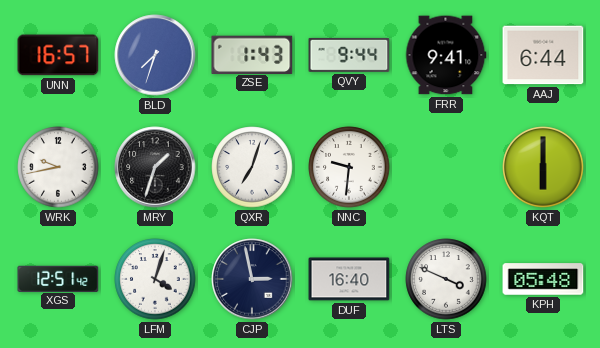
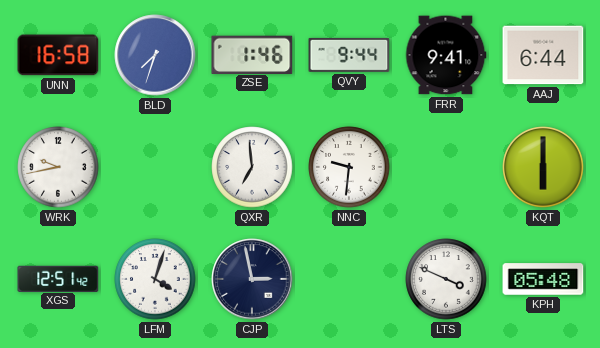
UNN: 16:57 -> 16:58 (58, 55)
ZSE: 1:43 -> 1:46 (252, 54)
MRY: 1:33 -> none (155, 167)
QXR: 7:03 -> 6:59 (252, 167)
DUF: 16:40 -> none (349, 279)
